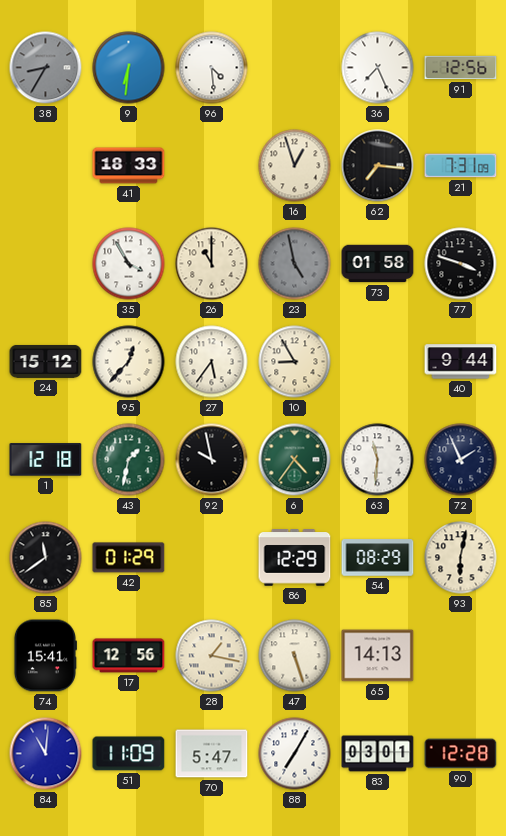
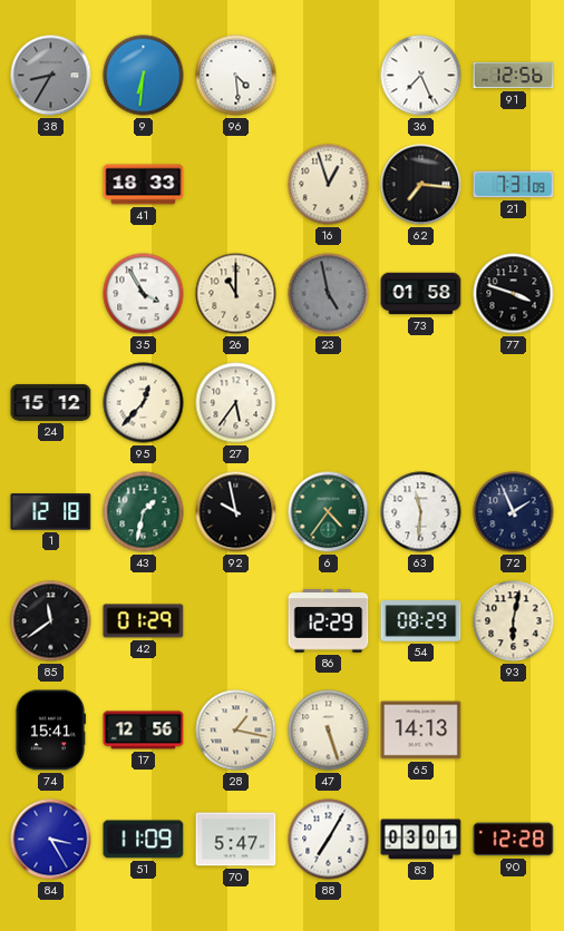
10: 8:55 -> none (295, 362)
40: 9:44 -> none (461, 362)
84: 11:01 -> 3:25 (51, 840)
